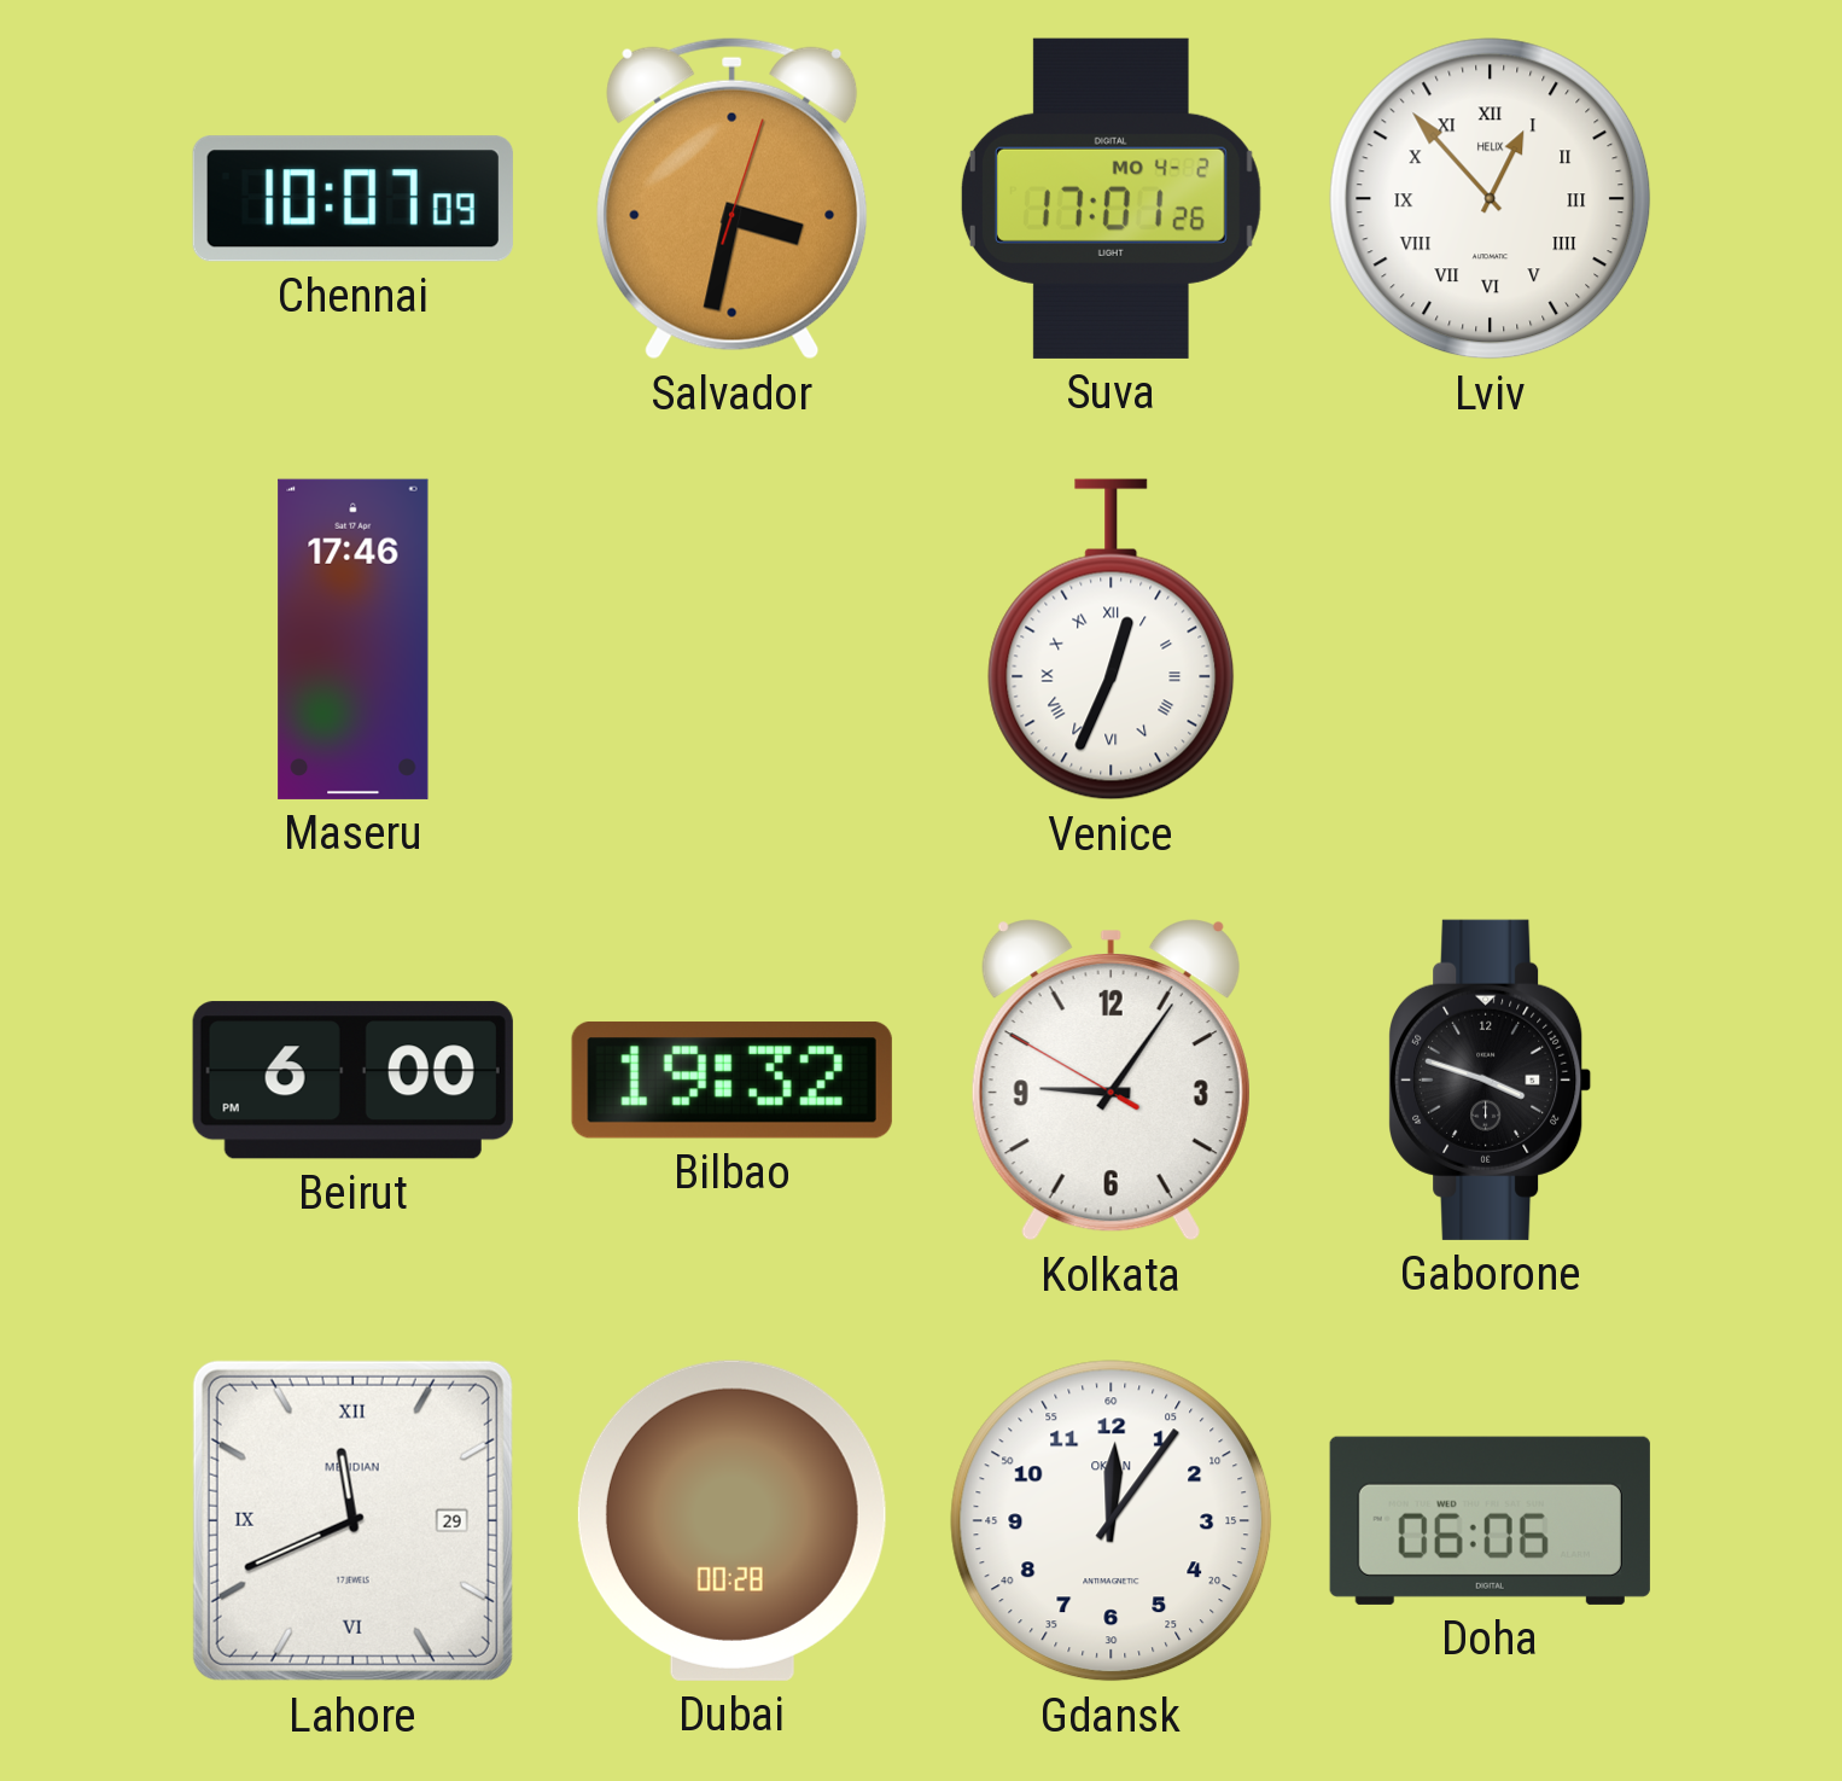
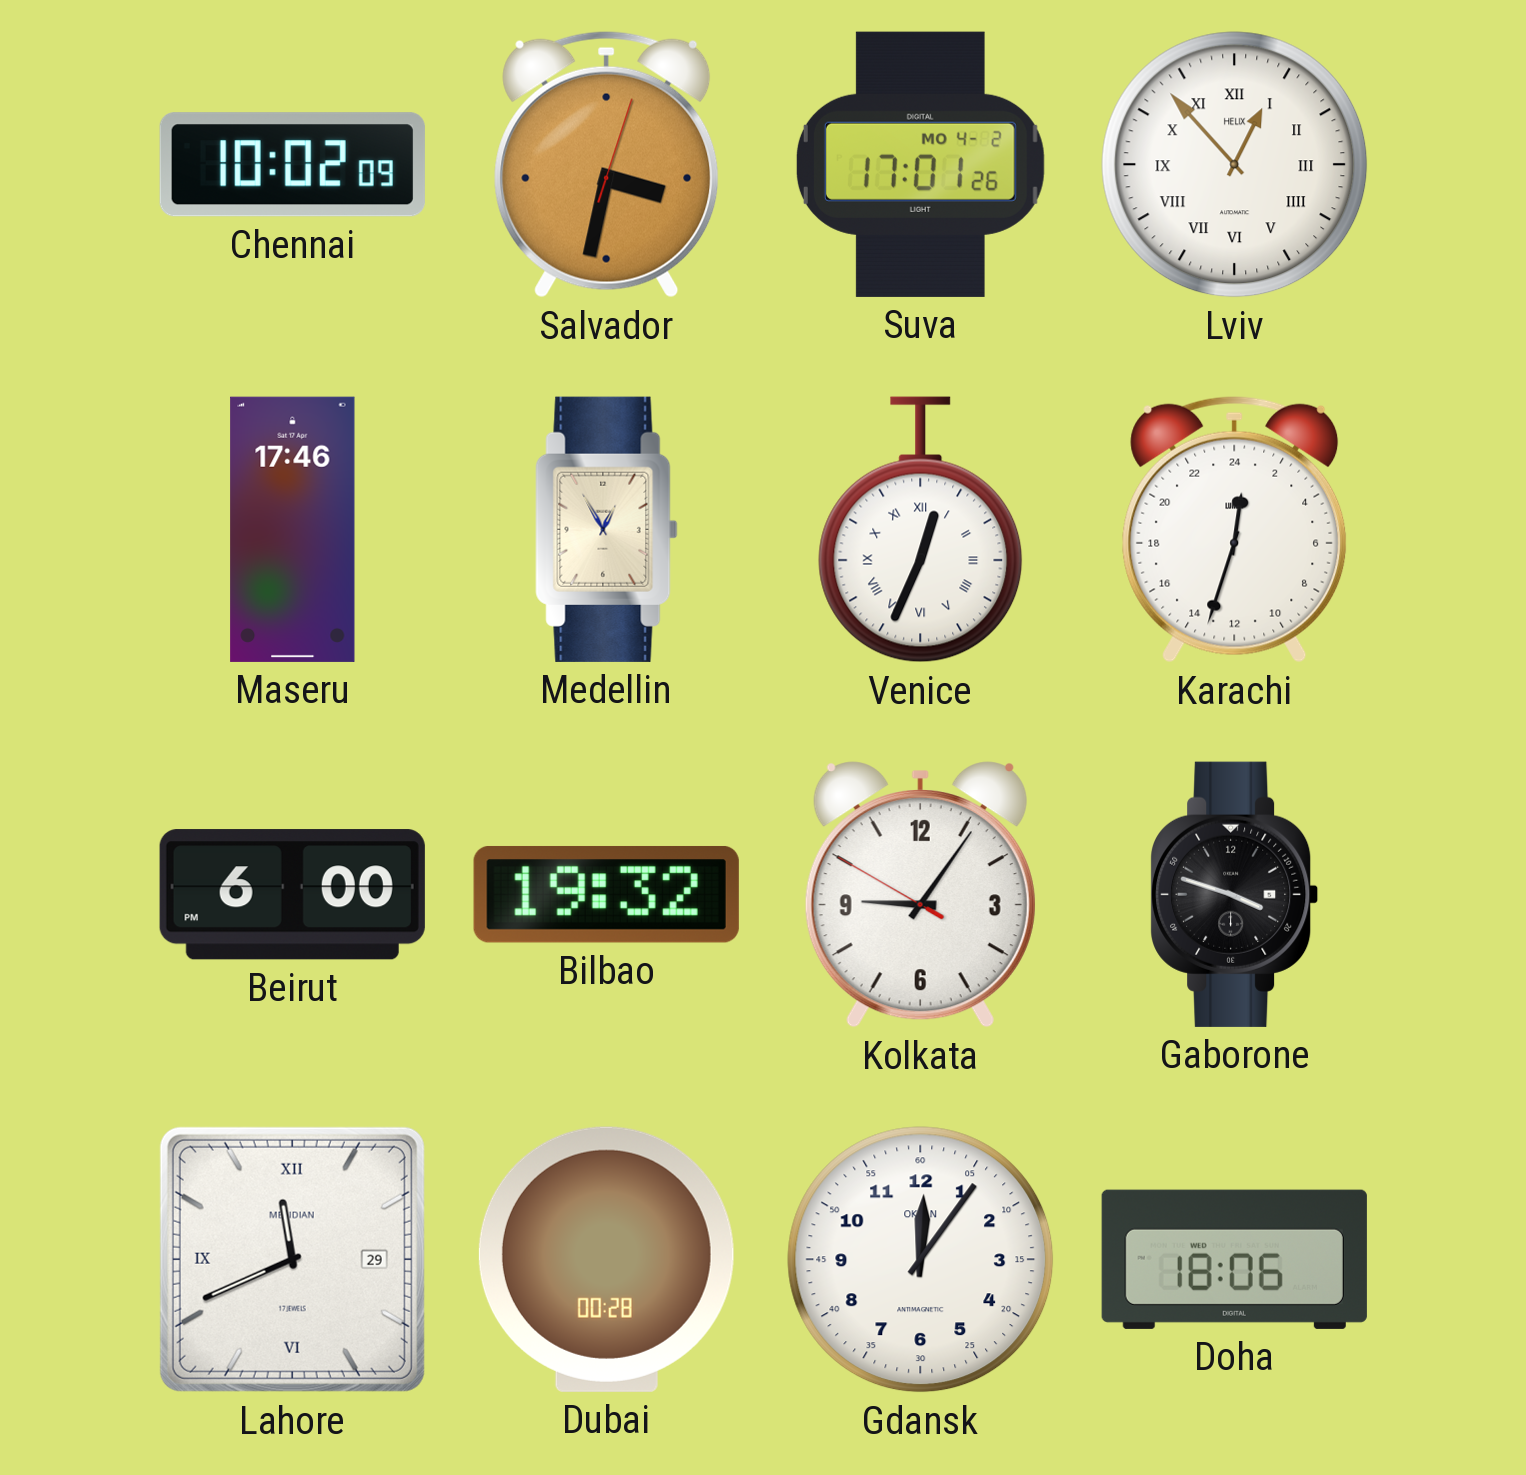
Chennai: 10:07 -> 10:02 (292, 165)
Medellin: none -> 12:55 (607, 529)
Karachi: none -> 0:33 (1235, 529)
Doha: 06:06 -> 18:06 (1234, 1259)
